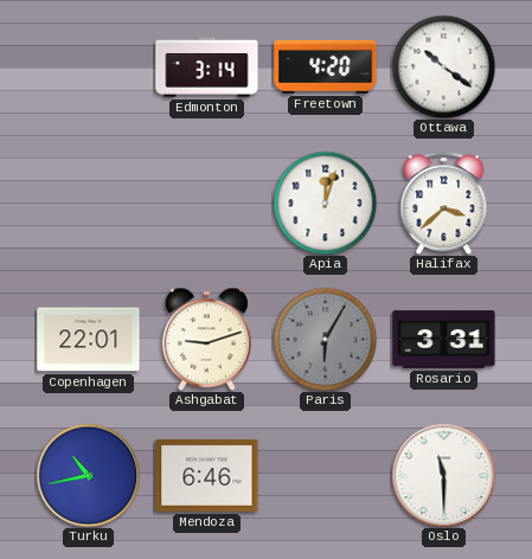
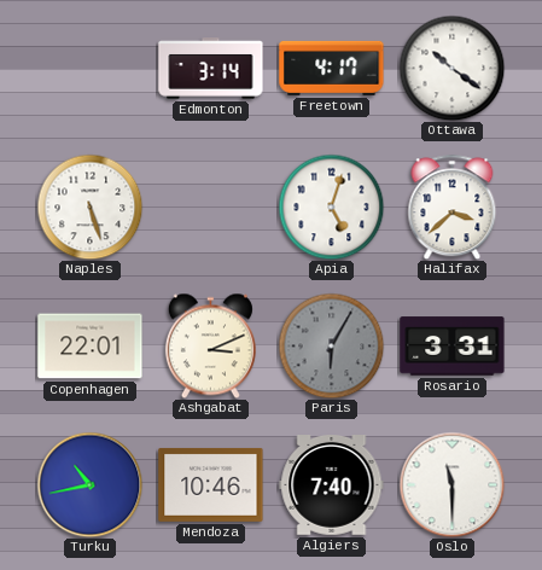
Freetown: 4:20 -> 4:17 (332, 68)
Naples: none -> 5:27 (89, 207)
Apia: 12:03 -> 5:03 (331, 207)
Ashgabat: 9:12 -> 3:11 (210, 345)
Mendoza: 6:46 -> 10:46 (211, 484)
Algiers: none -> 7:40 (332, 485)
